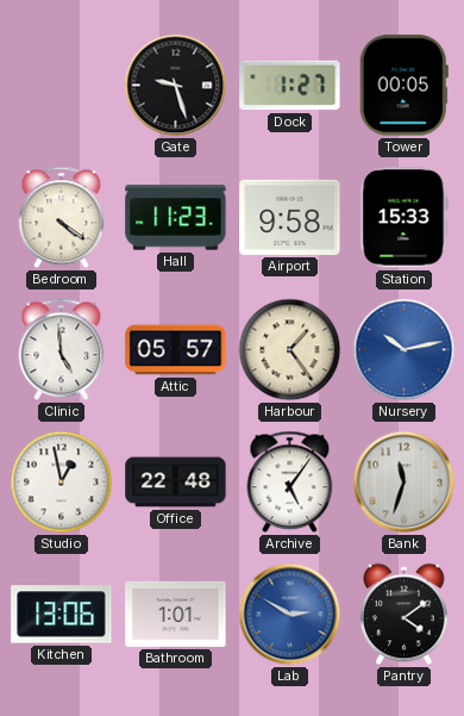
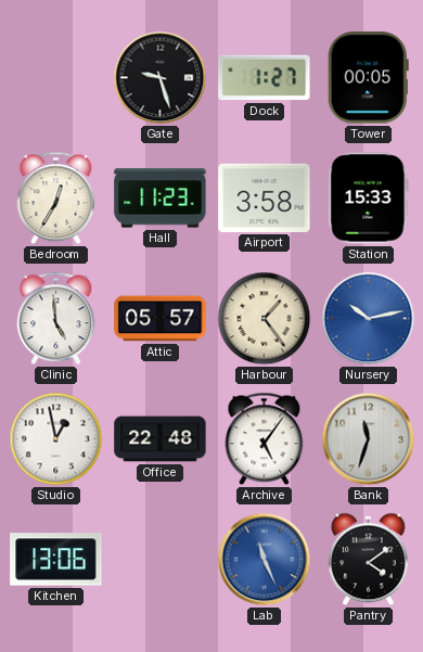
Bedroom: 4:21 -> 12:35 (56, 199)
Airport: 9:58 -> 3:58 (265, 197)
Bathroom: 1:01 -> none (176, 614)
Lab: 2:50 -> 11:26 (265, 560)
